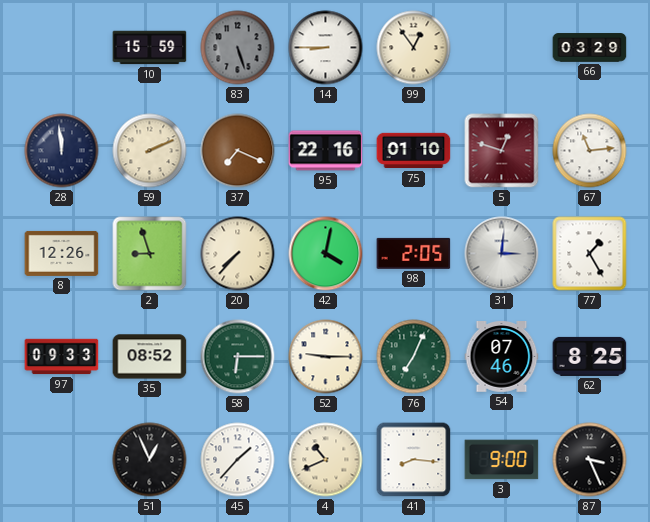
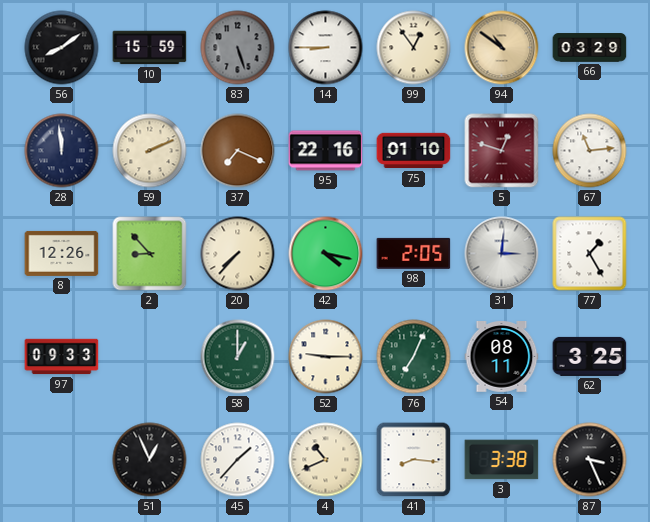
56: none -> 8:09 (62, 48)
94: none -> 10:51 (502, 48)
2: 8:57 -> 8:53 (150, 254)
42: 4:02 -> 4:17 (326, 254)
35: 08:52 -> none (150, 357)
58: 6:15 -> 1:00 (238, 357)
54: 07:46 -> 08:11 (502, 357)
62: 8:25 -> 3:25 (590, 356)
3: 9:00 -> 3:38 (502, 460)
